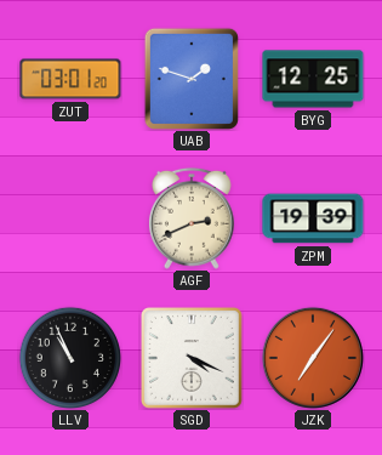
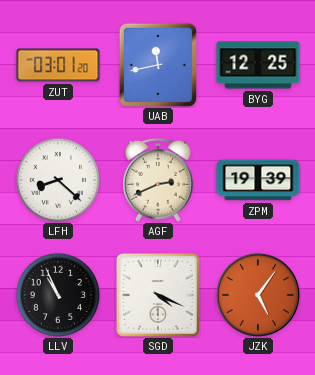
UAB: 1:48 -> 11:43 (158, 65)
LFH: none -> 8:22 (57, 179)
JZK: 7:06 -> 5:06 (258, 295)
